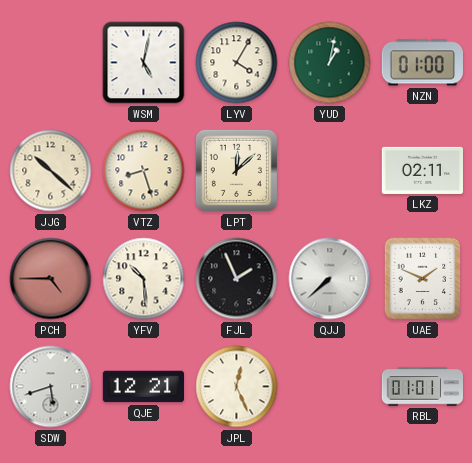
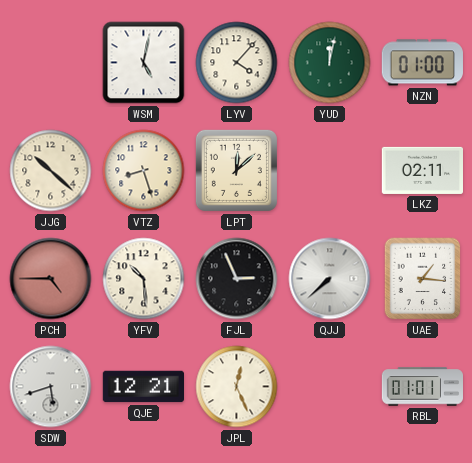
LYV: 4:05 -> 4:07 (237, 63)
YUD: 1:02 -> 12:02 (330, 63)
FJL: 1:56 -> 2:56 (237, 279)
UAE: 1:49 -> 1:16 (423, 279)
